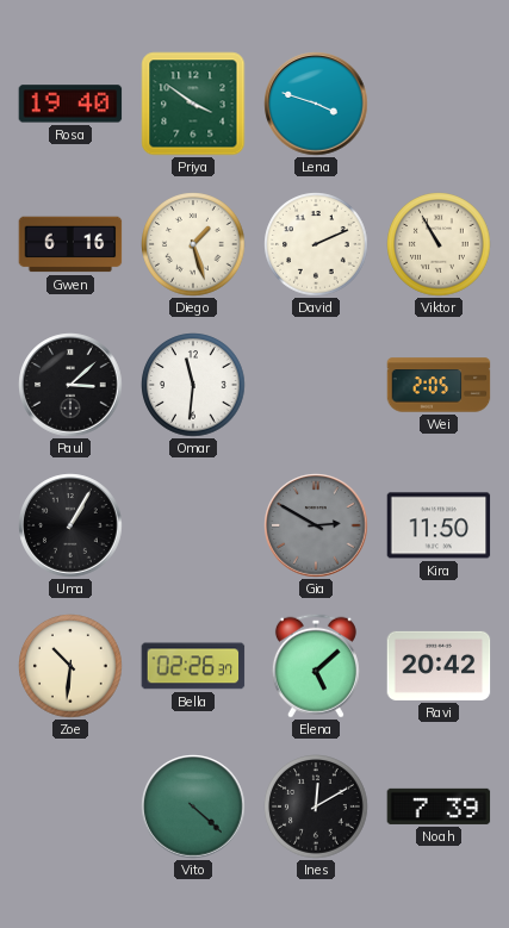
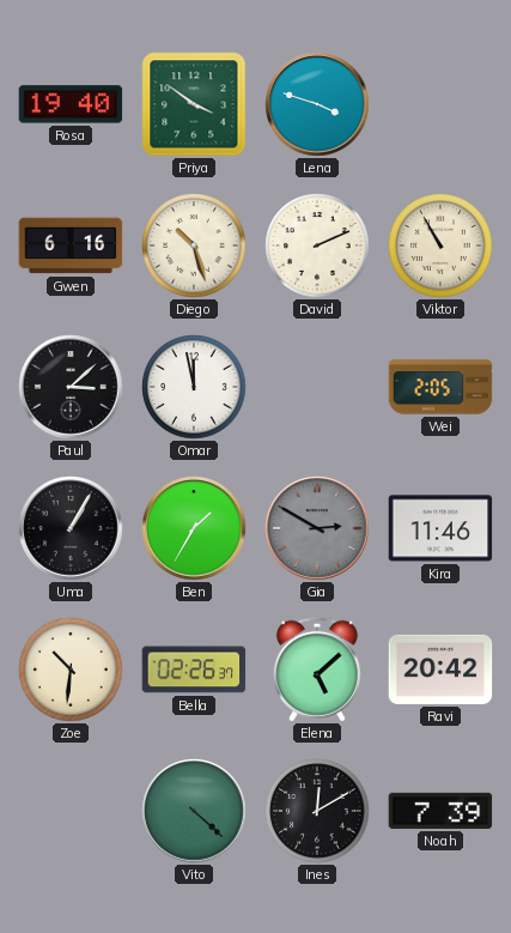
Diego: 1:27 -> 10:27 (194, 246)
Omar: 11:31 -> 11:58 (194, 387)
Ben: none -> 1:35 (194, 528)
Kira: 11:50 -> 11:46 (440, 528)
